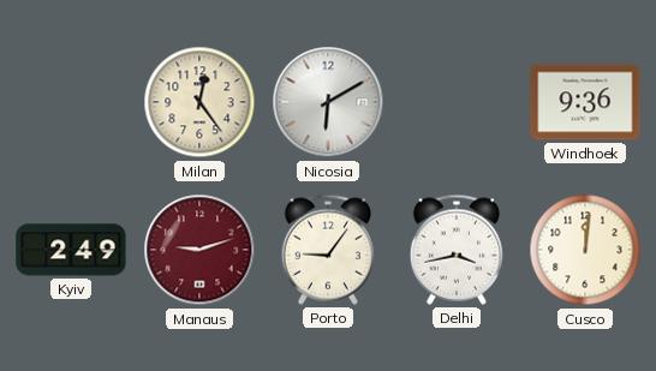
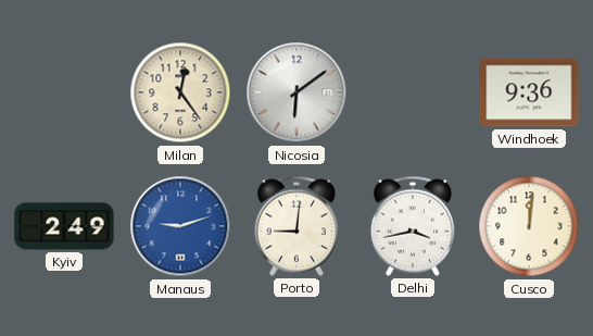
Nicosia: 6:10 -> 6:09 (296, 92)
Manaus dial: burgundy -> blue (180, 226)
Porto: 9:06 -> 9:01 (295, 226)
